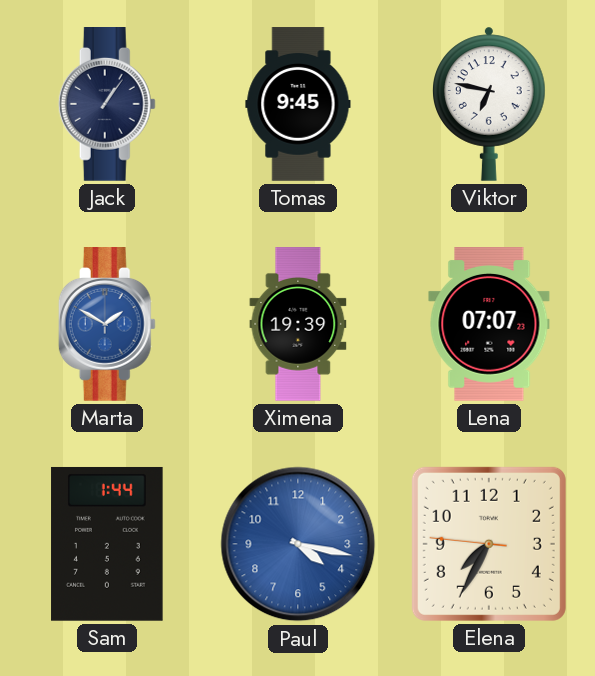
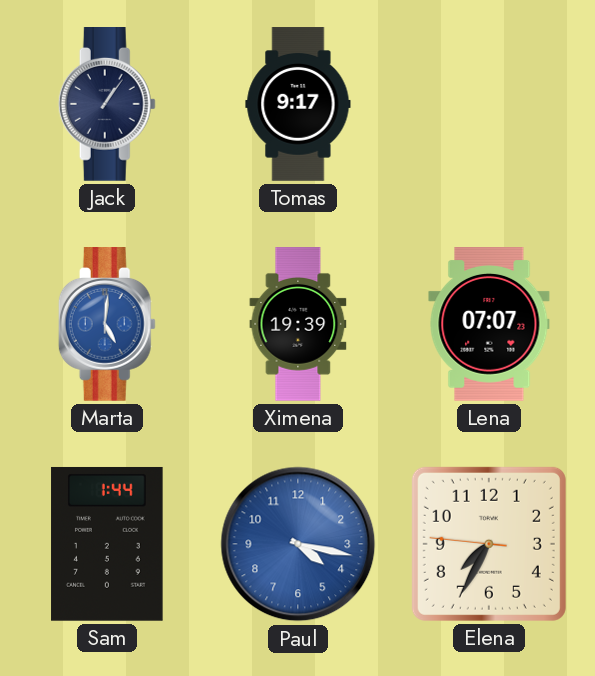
Tomas: 9:45 -> 9:17 (298, 104)
Viktor: 6:47 -> none (489, 104)
Marta: 1:50 -> 5:01 (107, 325)
